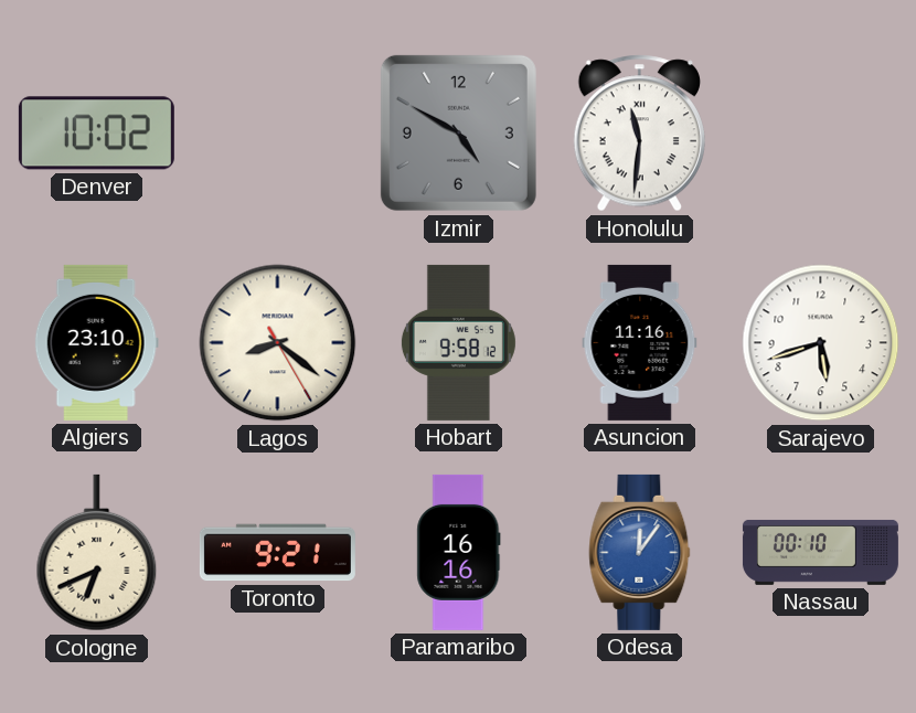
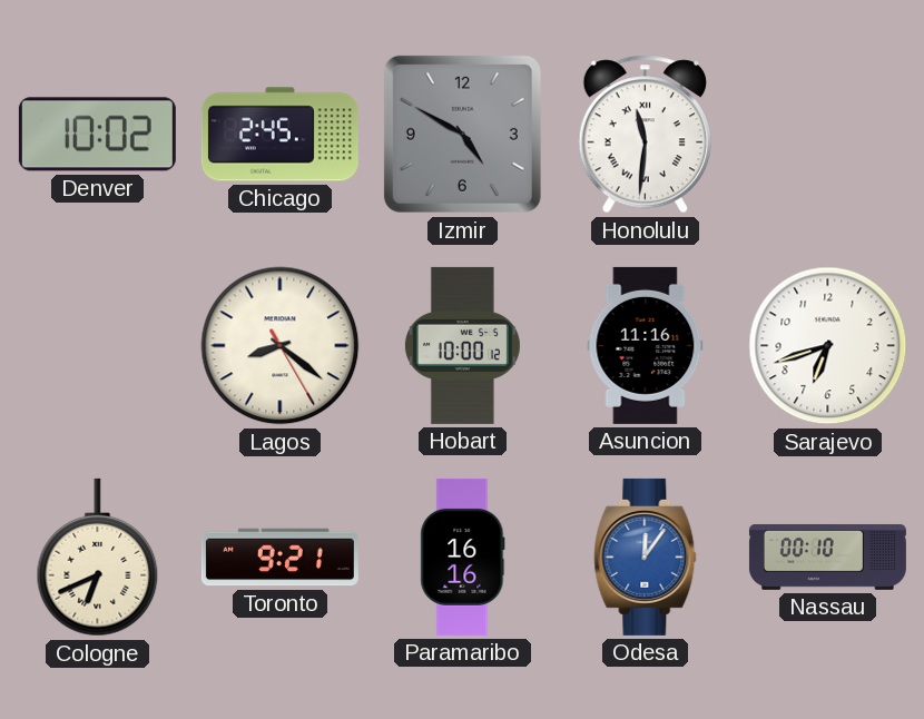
Chicago: none -> 2:45 (279, 135)
Algiers: 23:10 -> none (96, 342)
Hobart: 9:58 -> 10:00 (462, 345)
Sarajevo: 5:42 -> 6:42 (828, 346)
